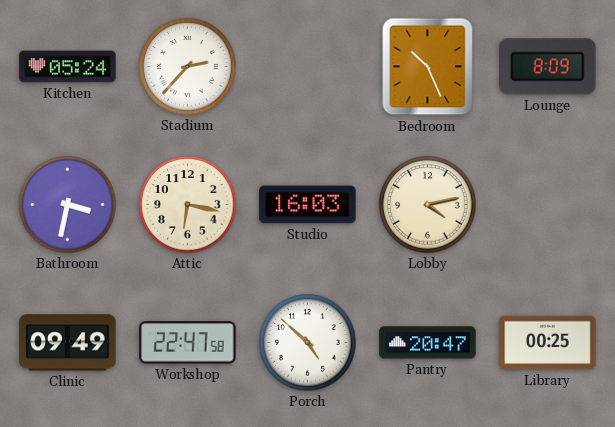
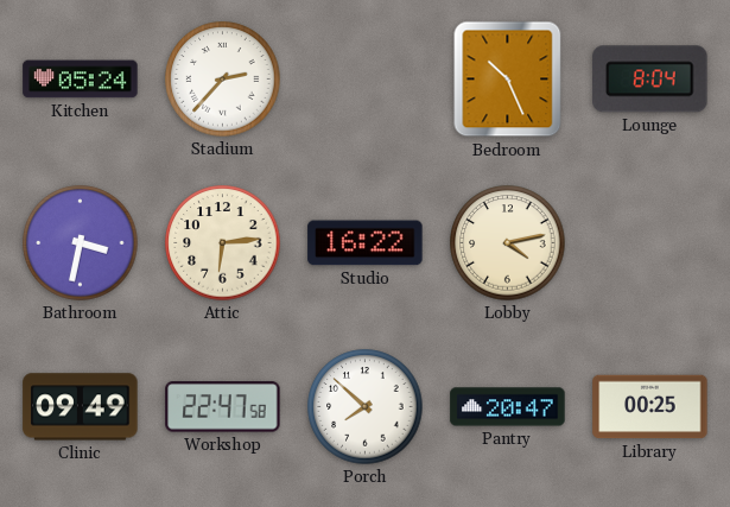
Lounge: 8:09 -> 8:04 (650, 80)
Attic: 6:17 -> 6:14 (223, 243)
Studio: 16:03 -> 16:22 (366, 243)
Porch: 4:52 -> 7:52 (366, 407)
